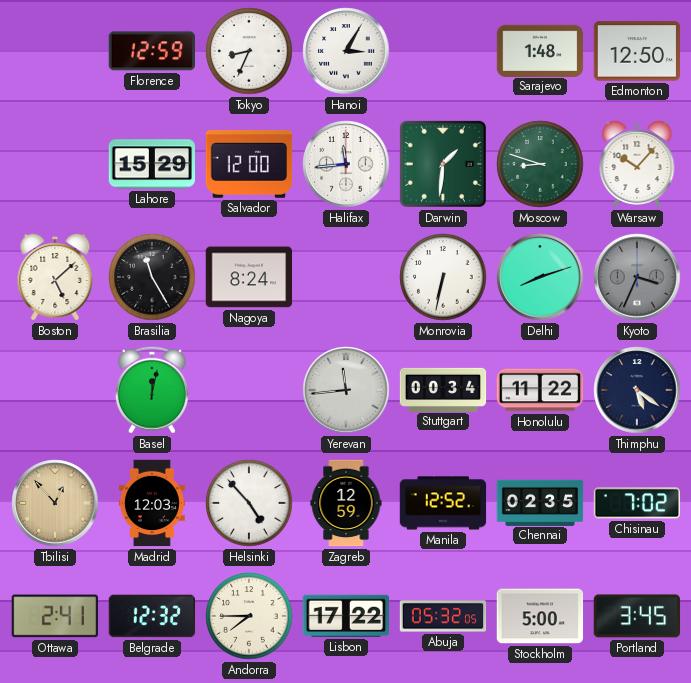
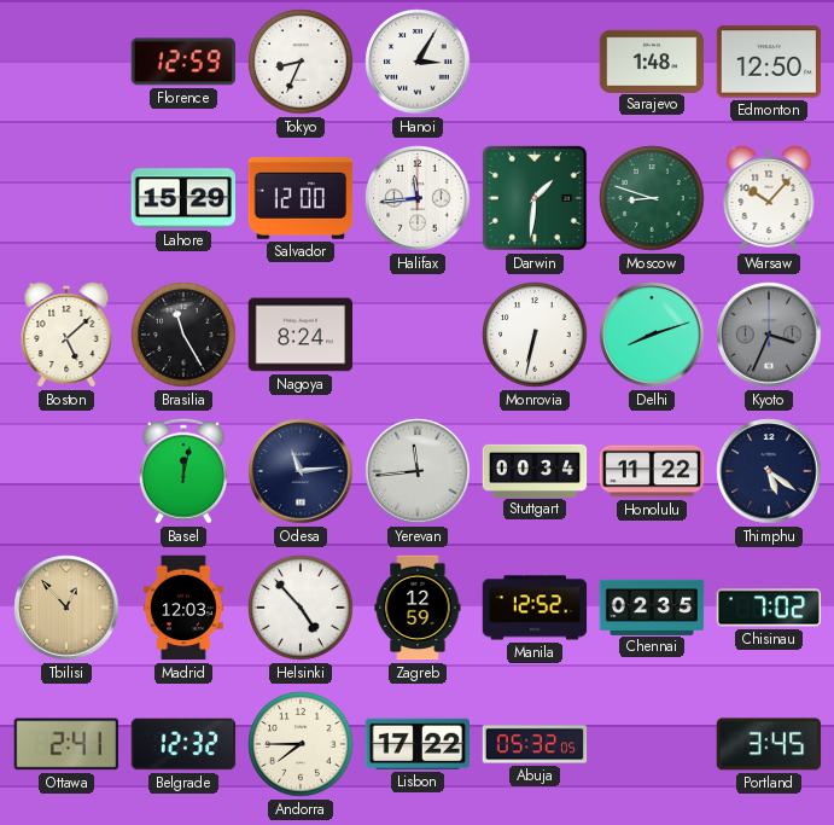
Odesa: none -> 11:14 (301, 471)
Stockholm: 5:00 -> none (540, 616)
